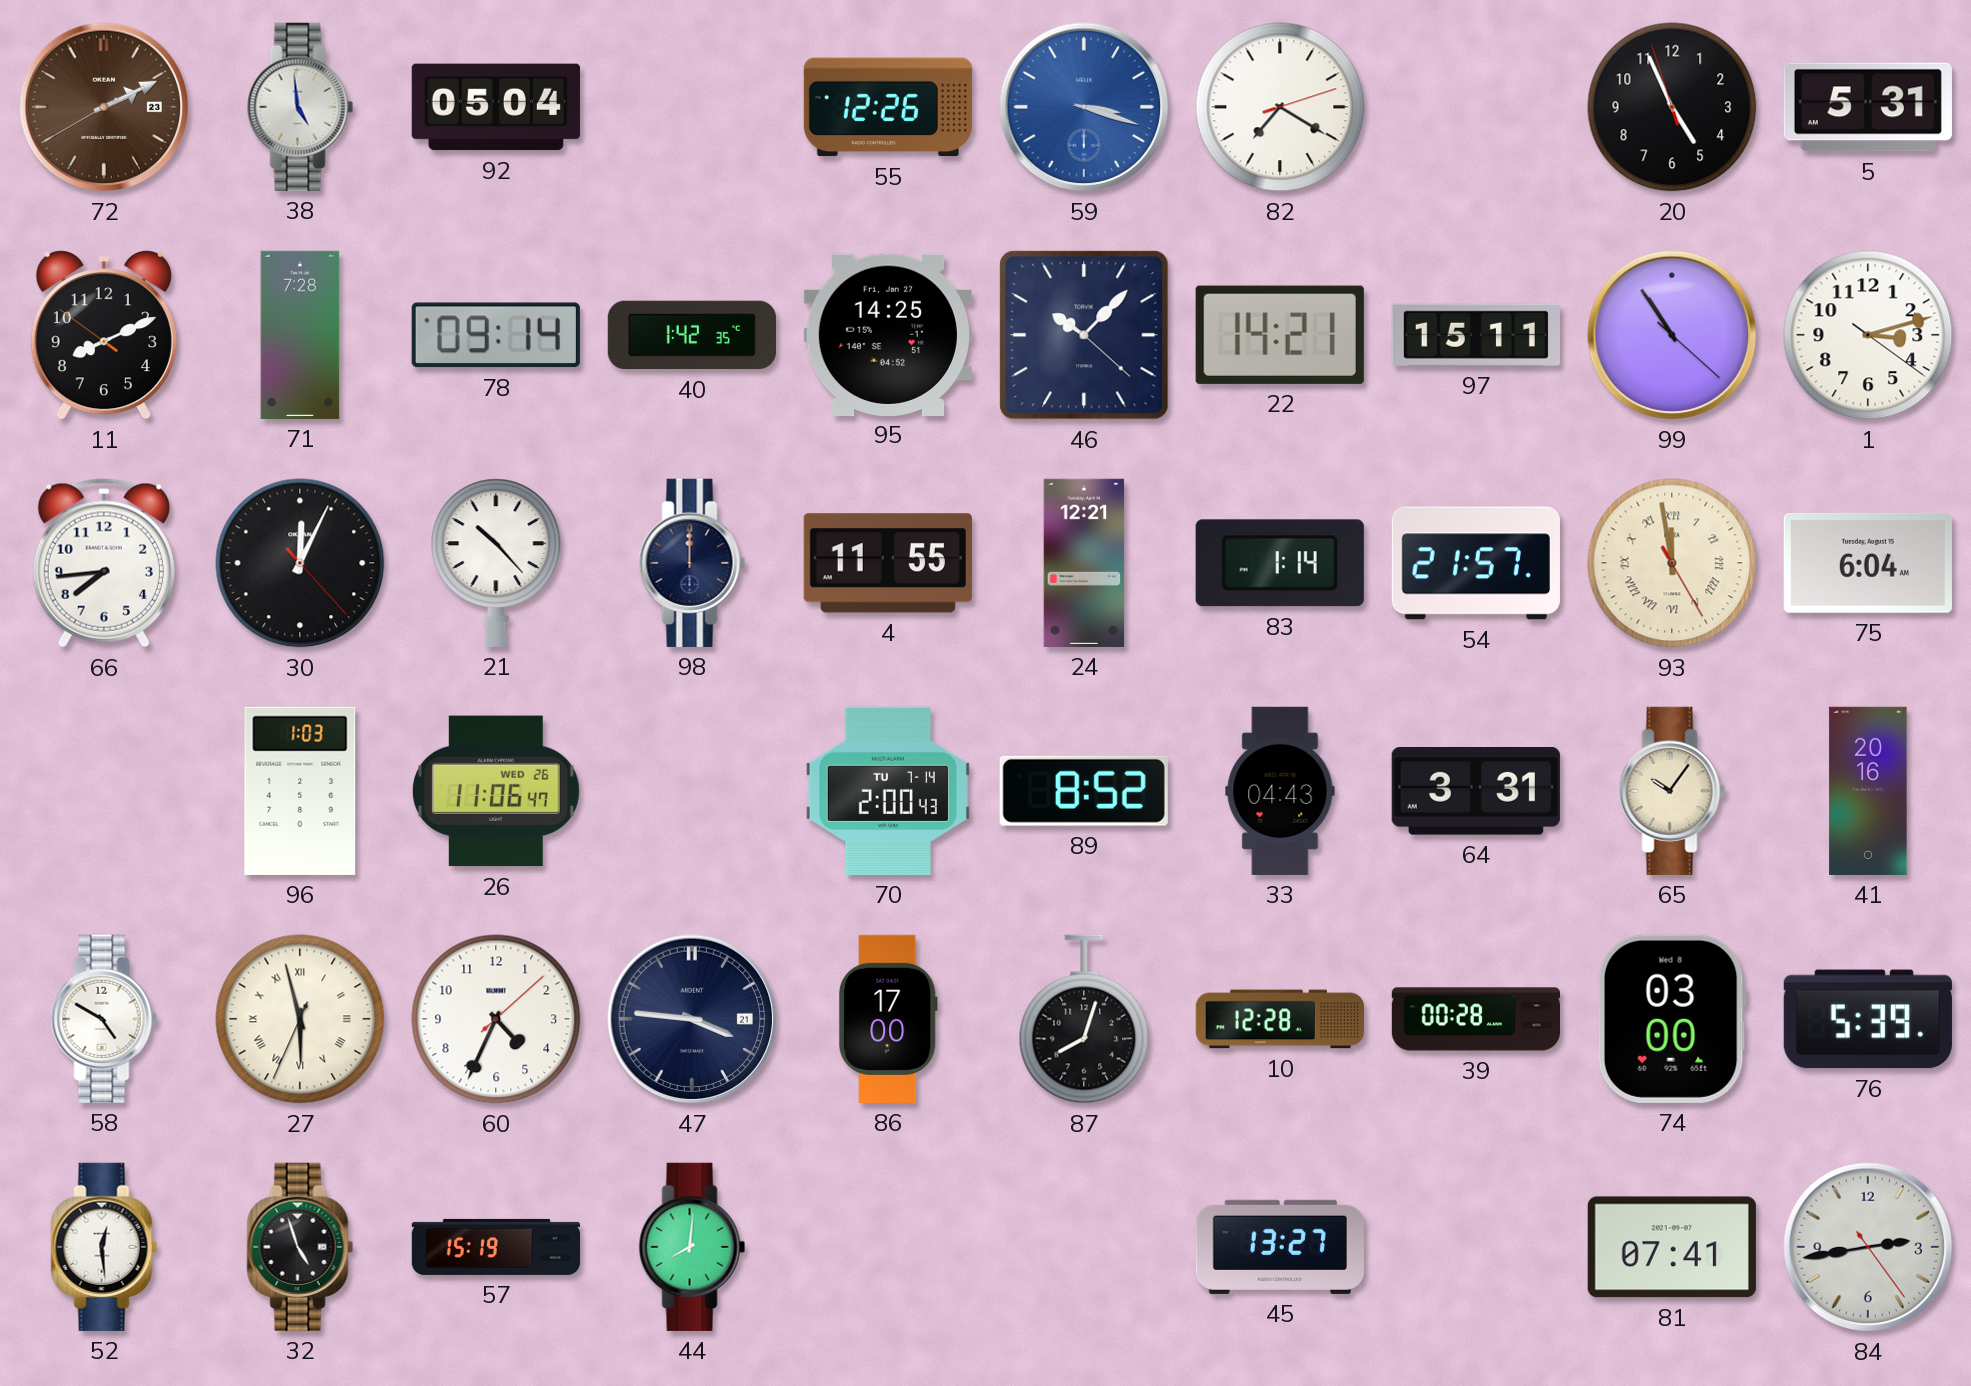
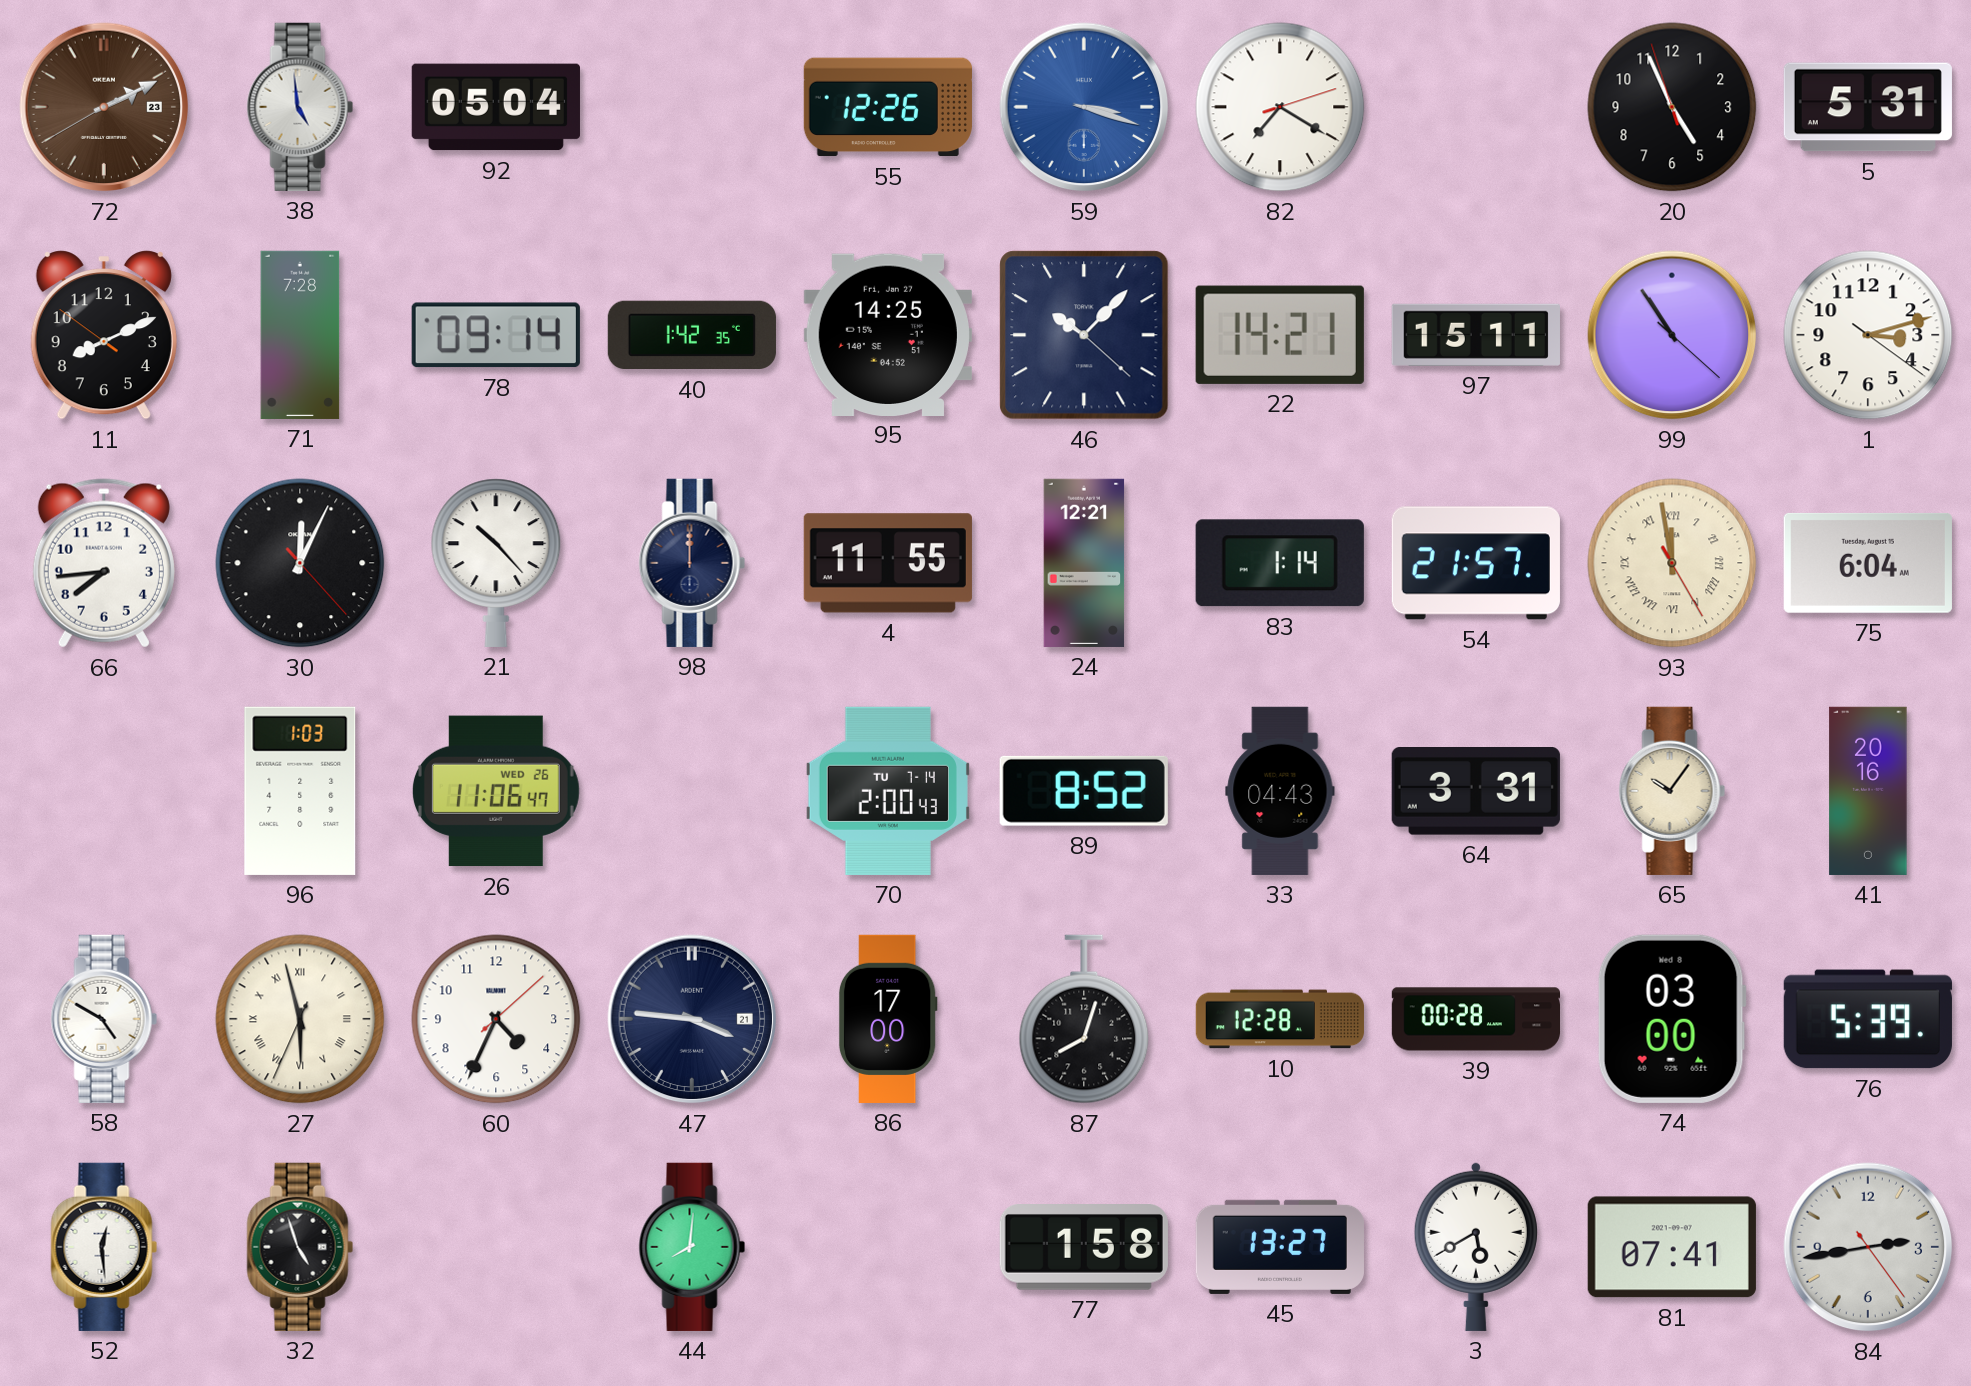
57: 15:19 -> none (496, 1247)
77: none -> 1:58 (1084, 1247)
3: none -> 5:40 (1476, 1246)
